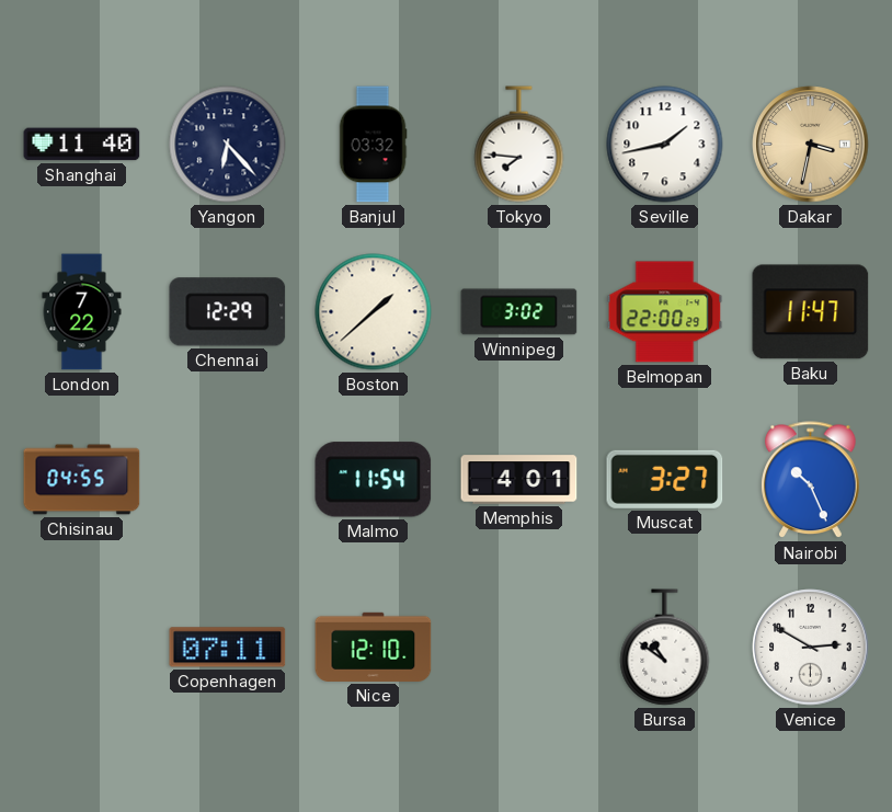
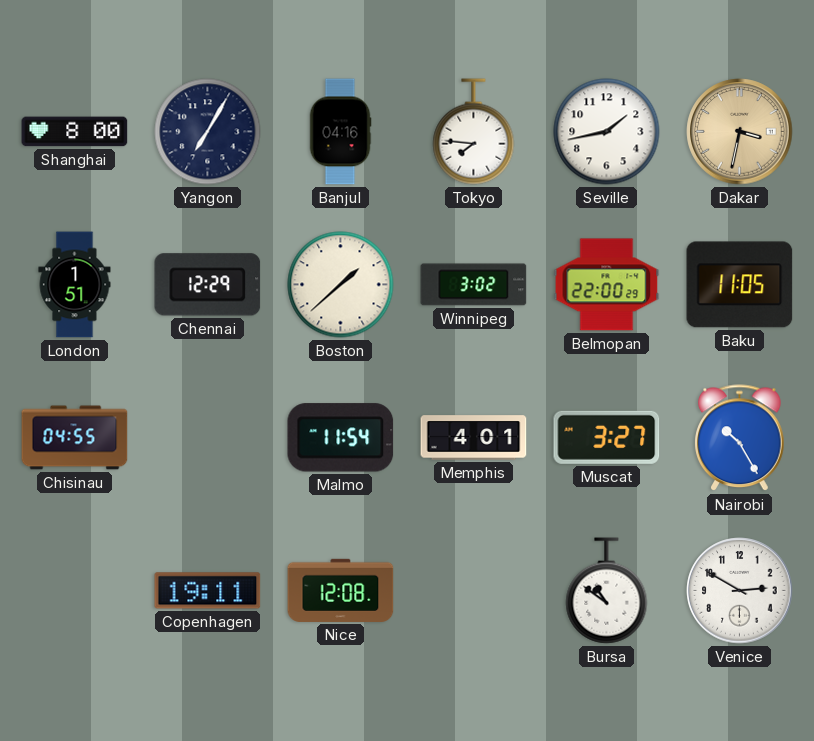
Shanghai: 11:40 -> 8:00 (75, 132)
Yangon: 6:23 -> 7:05 (208, 132)
Banjul: 03:32 -> 04:16 (340, 132)
London: 7:22 -> 1:51 (75, 285)
Baku: 11:47 -> 11:05 (740, 285)
Nairobi: 10:26 -> 10:25 (740, 438)
Copenhagen: 07:11 -> 19:11 (208, 591)
Nice: 12:10 -> 12:08 (341, 590)
